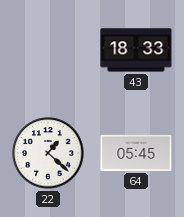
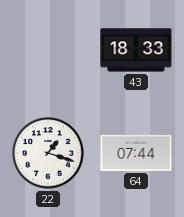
22: 1:22 -> 1:18 (48, 153)
64: 05:45 -> 07:44 (136, 153)
